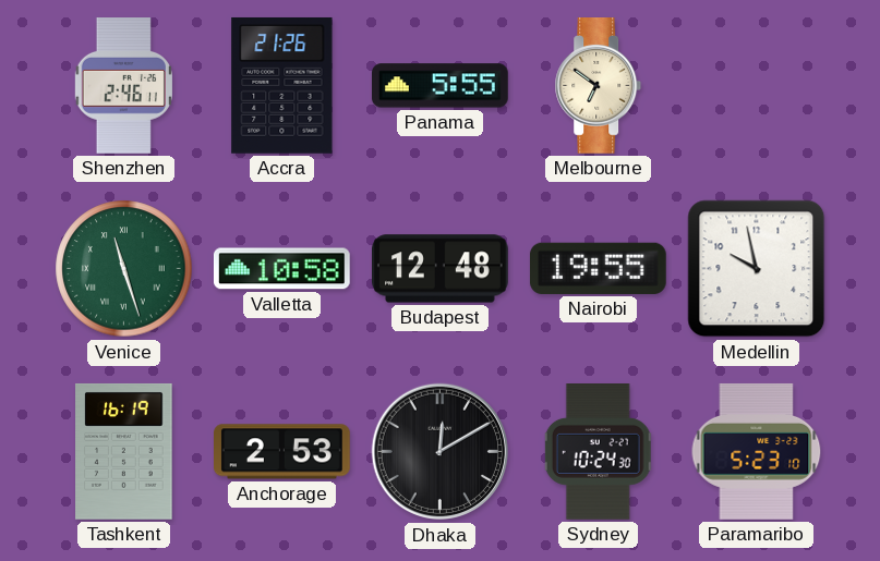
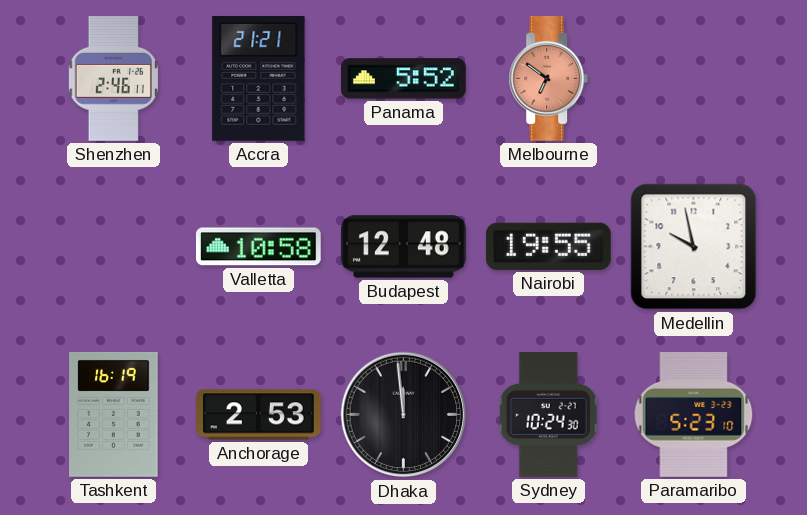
Accra: 21:26 -> 21:21 (259, 78)
Panama: 5:55 -> 5:52 (404, 79)
Melbourne dial: cream -> salmon (549, 79)
Venice: 11:27 -> none (124, 269)
Dhaka: 12:10 -> 11:59 (404, 415)
